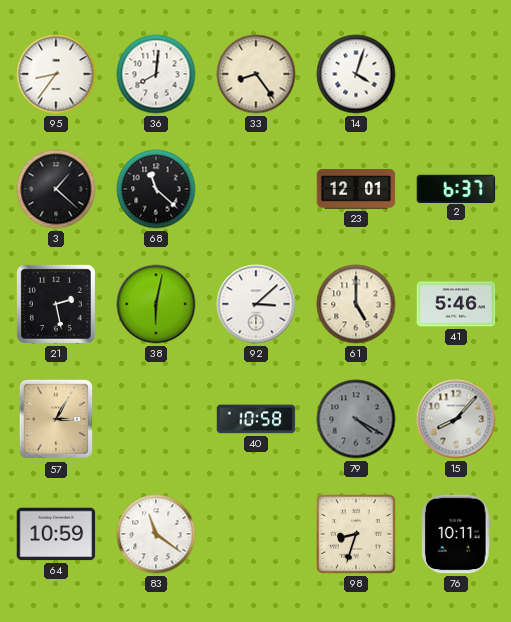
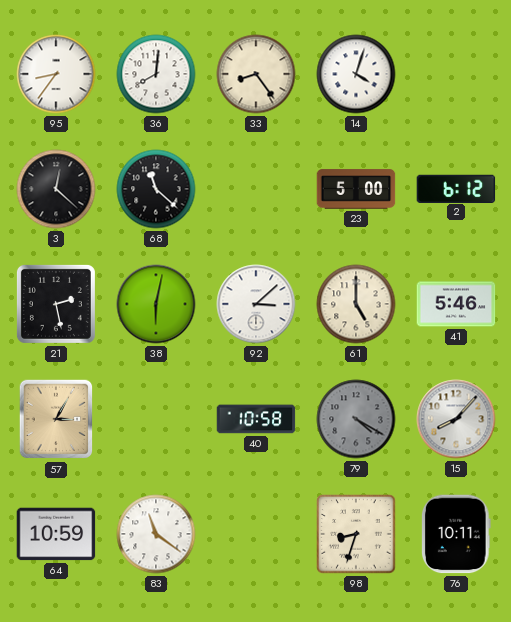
3: 1:22 -> 12:22 (56, 189)
23: 12:01 -> 5:00 (356, 189)
2: 6:37 -> 6:12 (456, 188)
